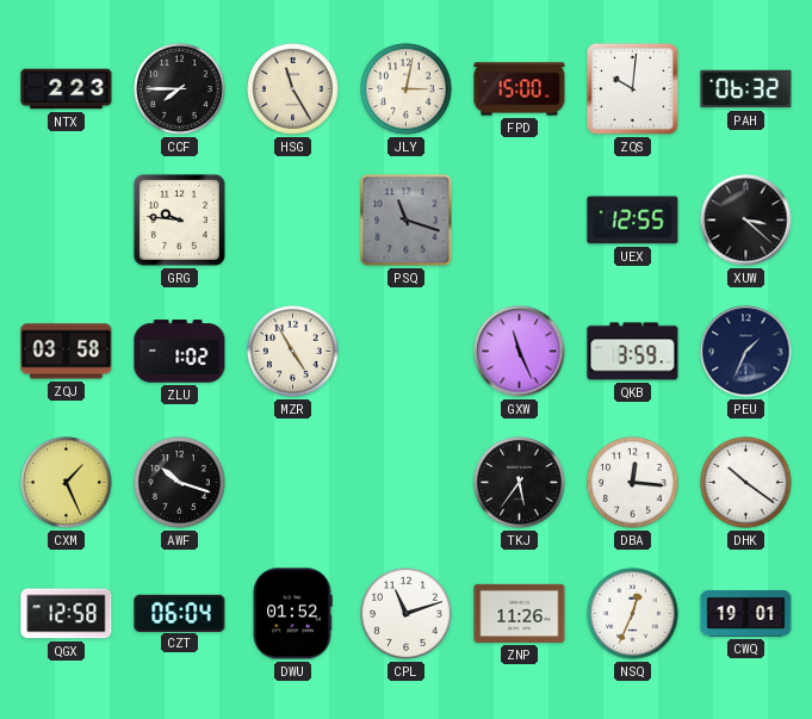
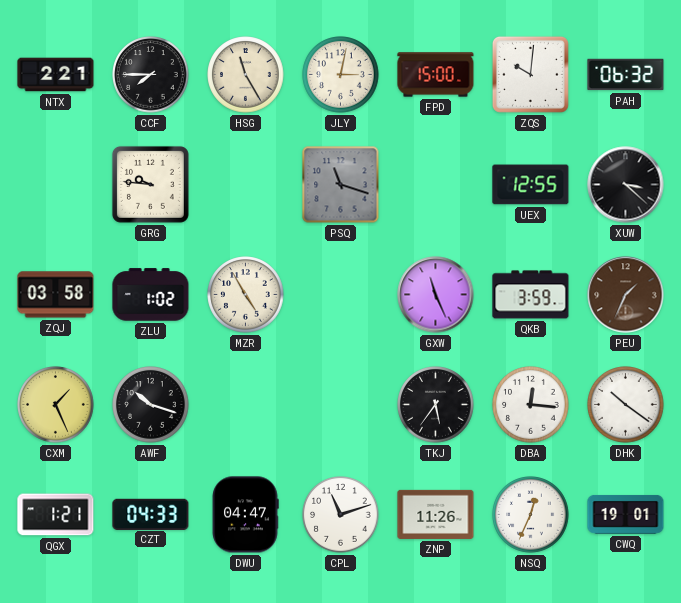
NTX: 2:23 -> 2:21 (56, 75)
PEU dial: navy -> brown (626, 295)
QGX: 12:58 -> 1:21 (56, 515)
CZT: 06:04 -> 04:33 (151, 514)
DWU: 01:52 -> 04:47 (245, 515)
